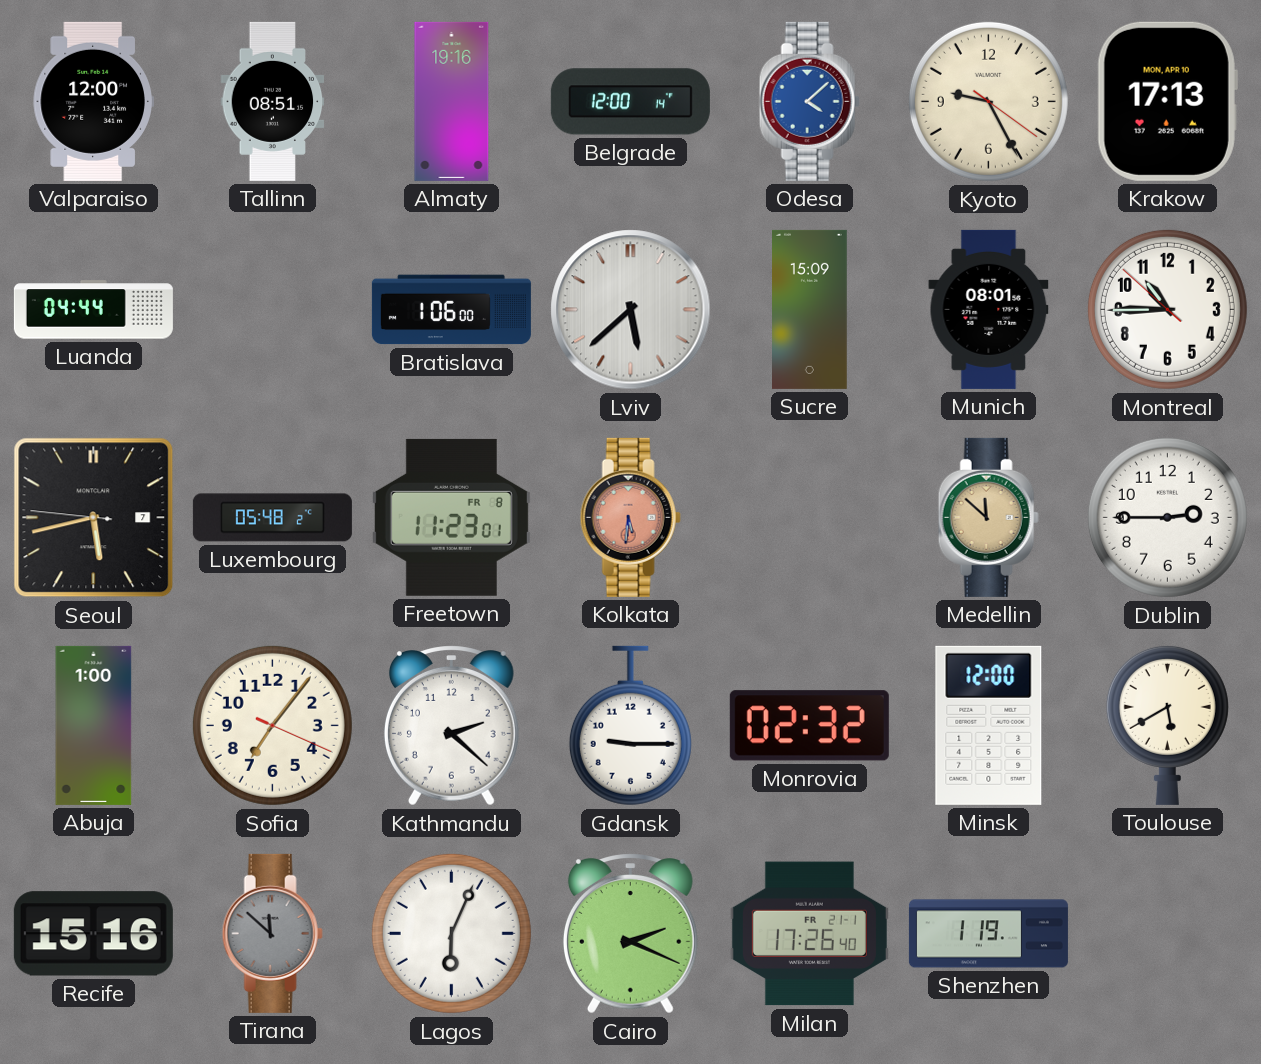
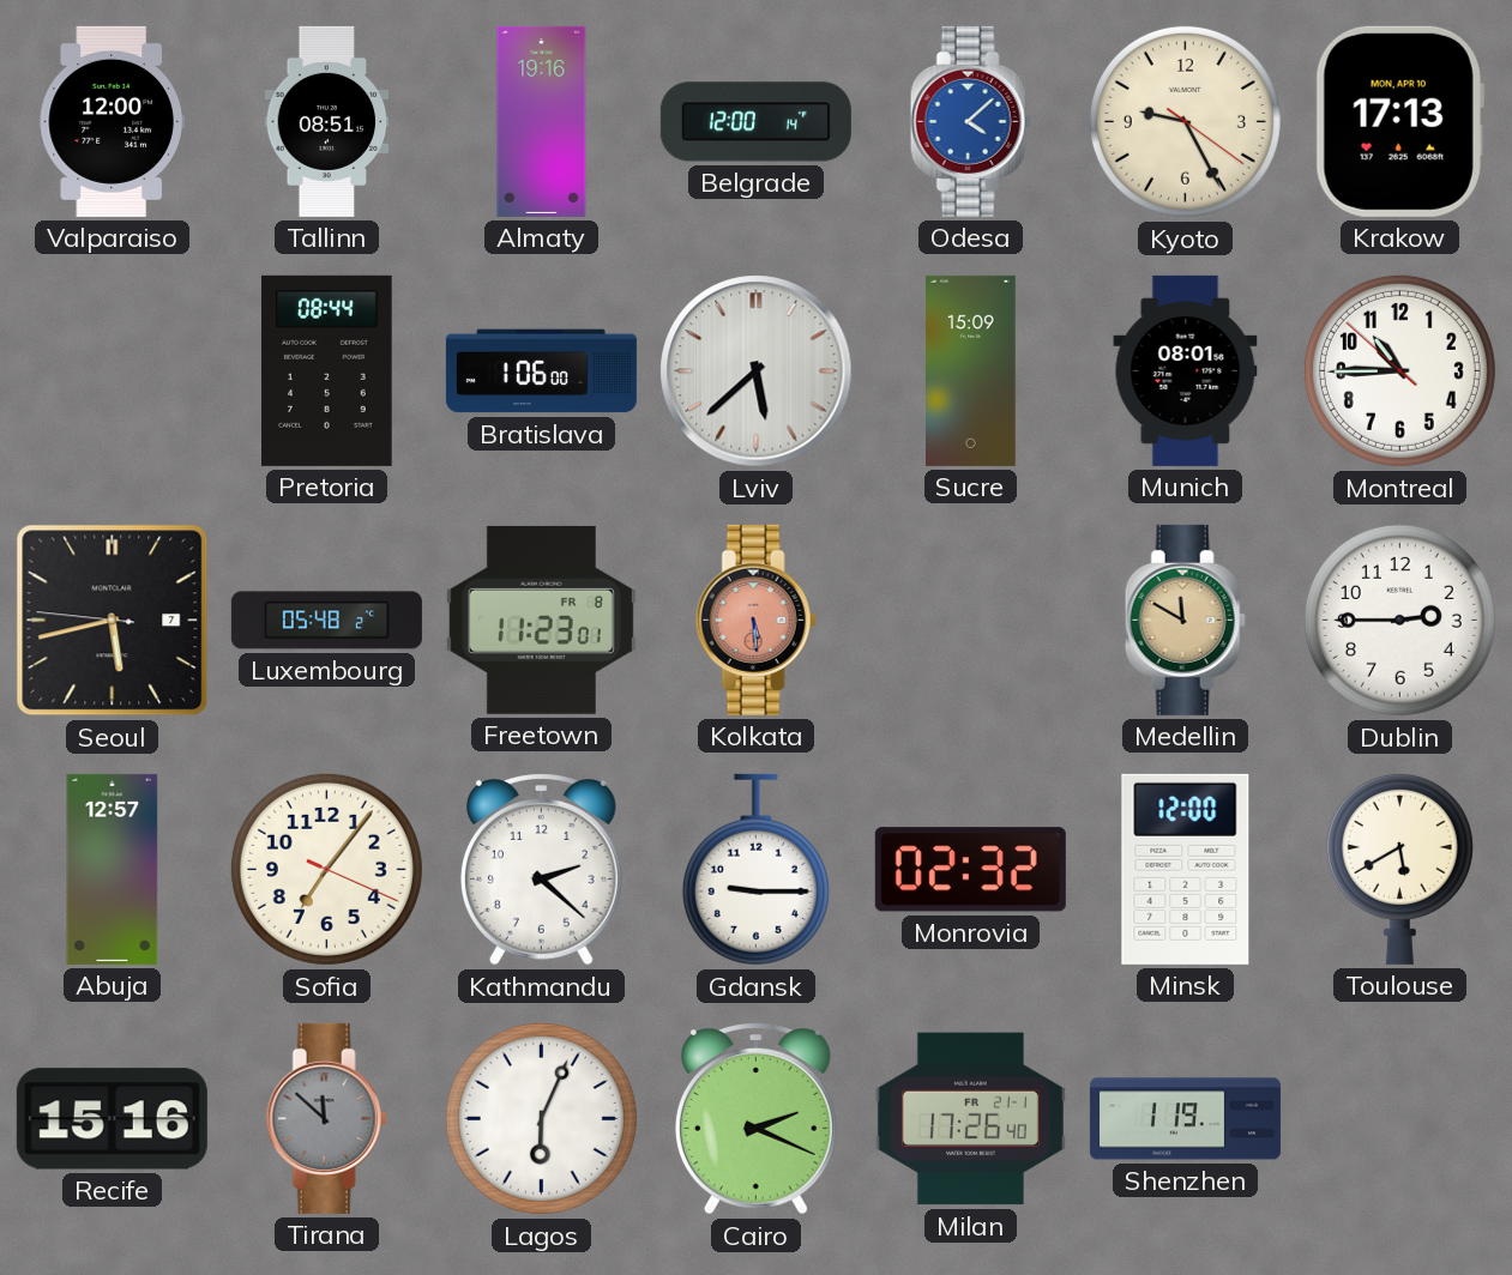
Luanda: 04:44 -> none (93, 310)
Pretoria: none -> 08:44 (327, 370)
Kolkata: 5:31 -> 5:29 (755, 620)
Medellin: 11:52 -> 11:50 (1185, 620)
Abuja: 1:00 -> 12:57 (113, 869)
